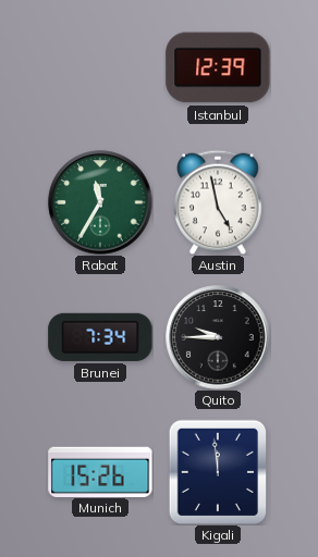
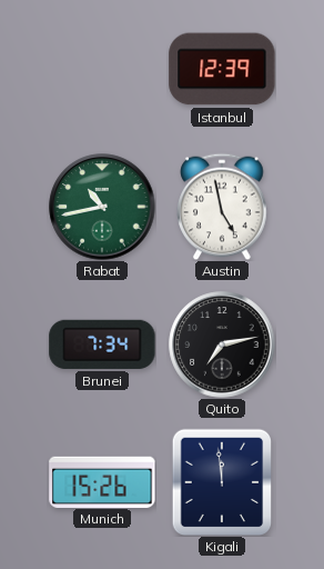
Rabat: 11:35 -> 10:43 (102, 207)
Quito: 9:45 -> 7:13 (222, 345)
